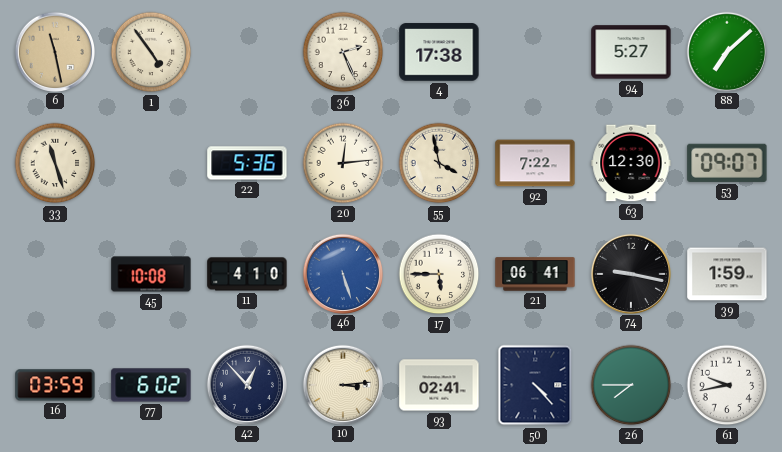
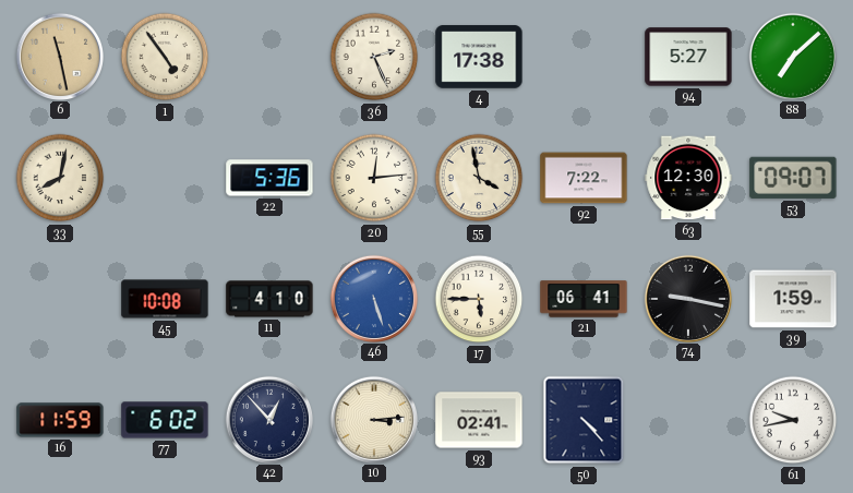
33: 11:27 -> 8:02 (60, 178)
16: 03:59 -> 11:59 (60, 420)
26: 7:45 -> none (631, 385)
